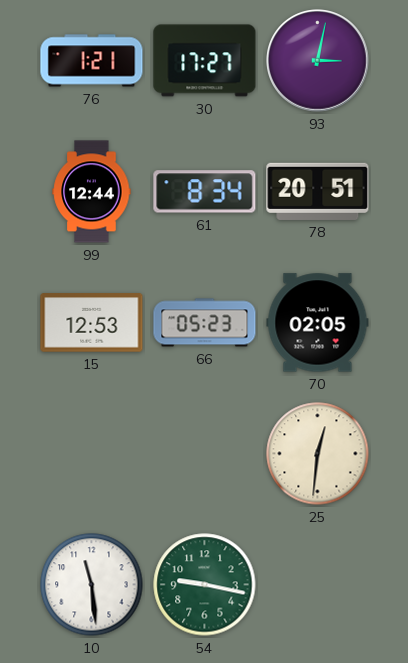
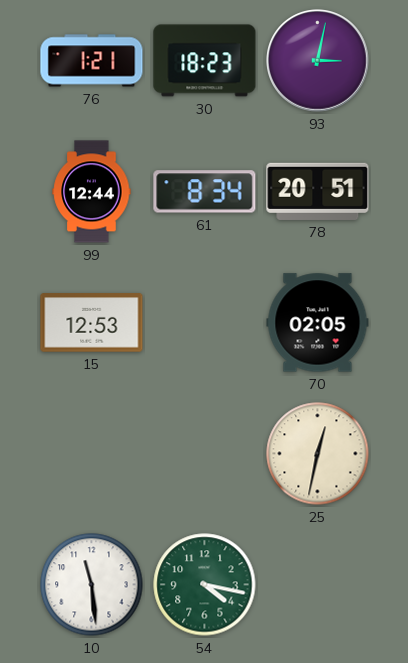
30: 17:27 -> 18:23 (205, 61)
66: 05:23 -> none (205, 323)
25: 12:31 -> 12:32 (318, 454)
54: 9:17 -> 4:17 (205, 585)
